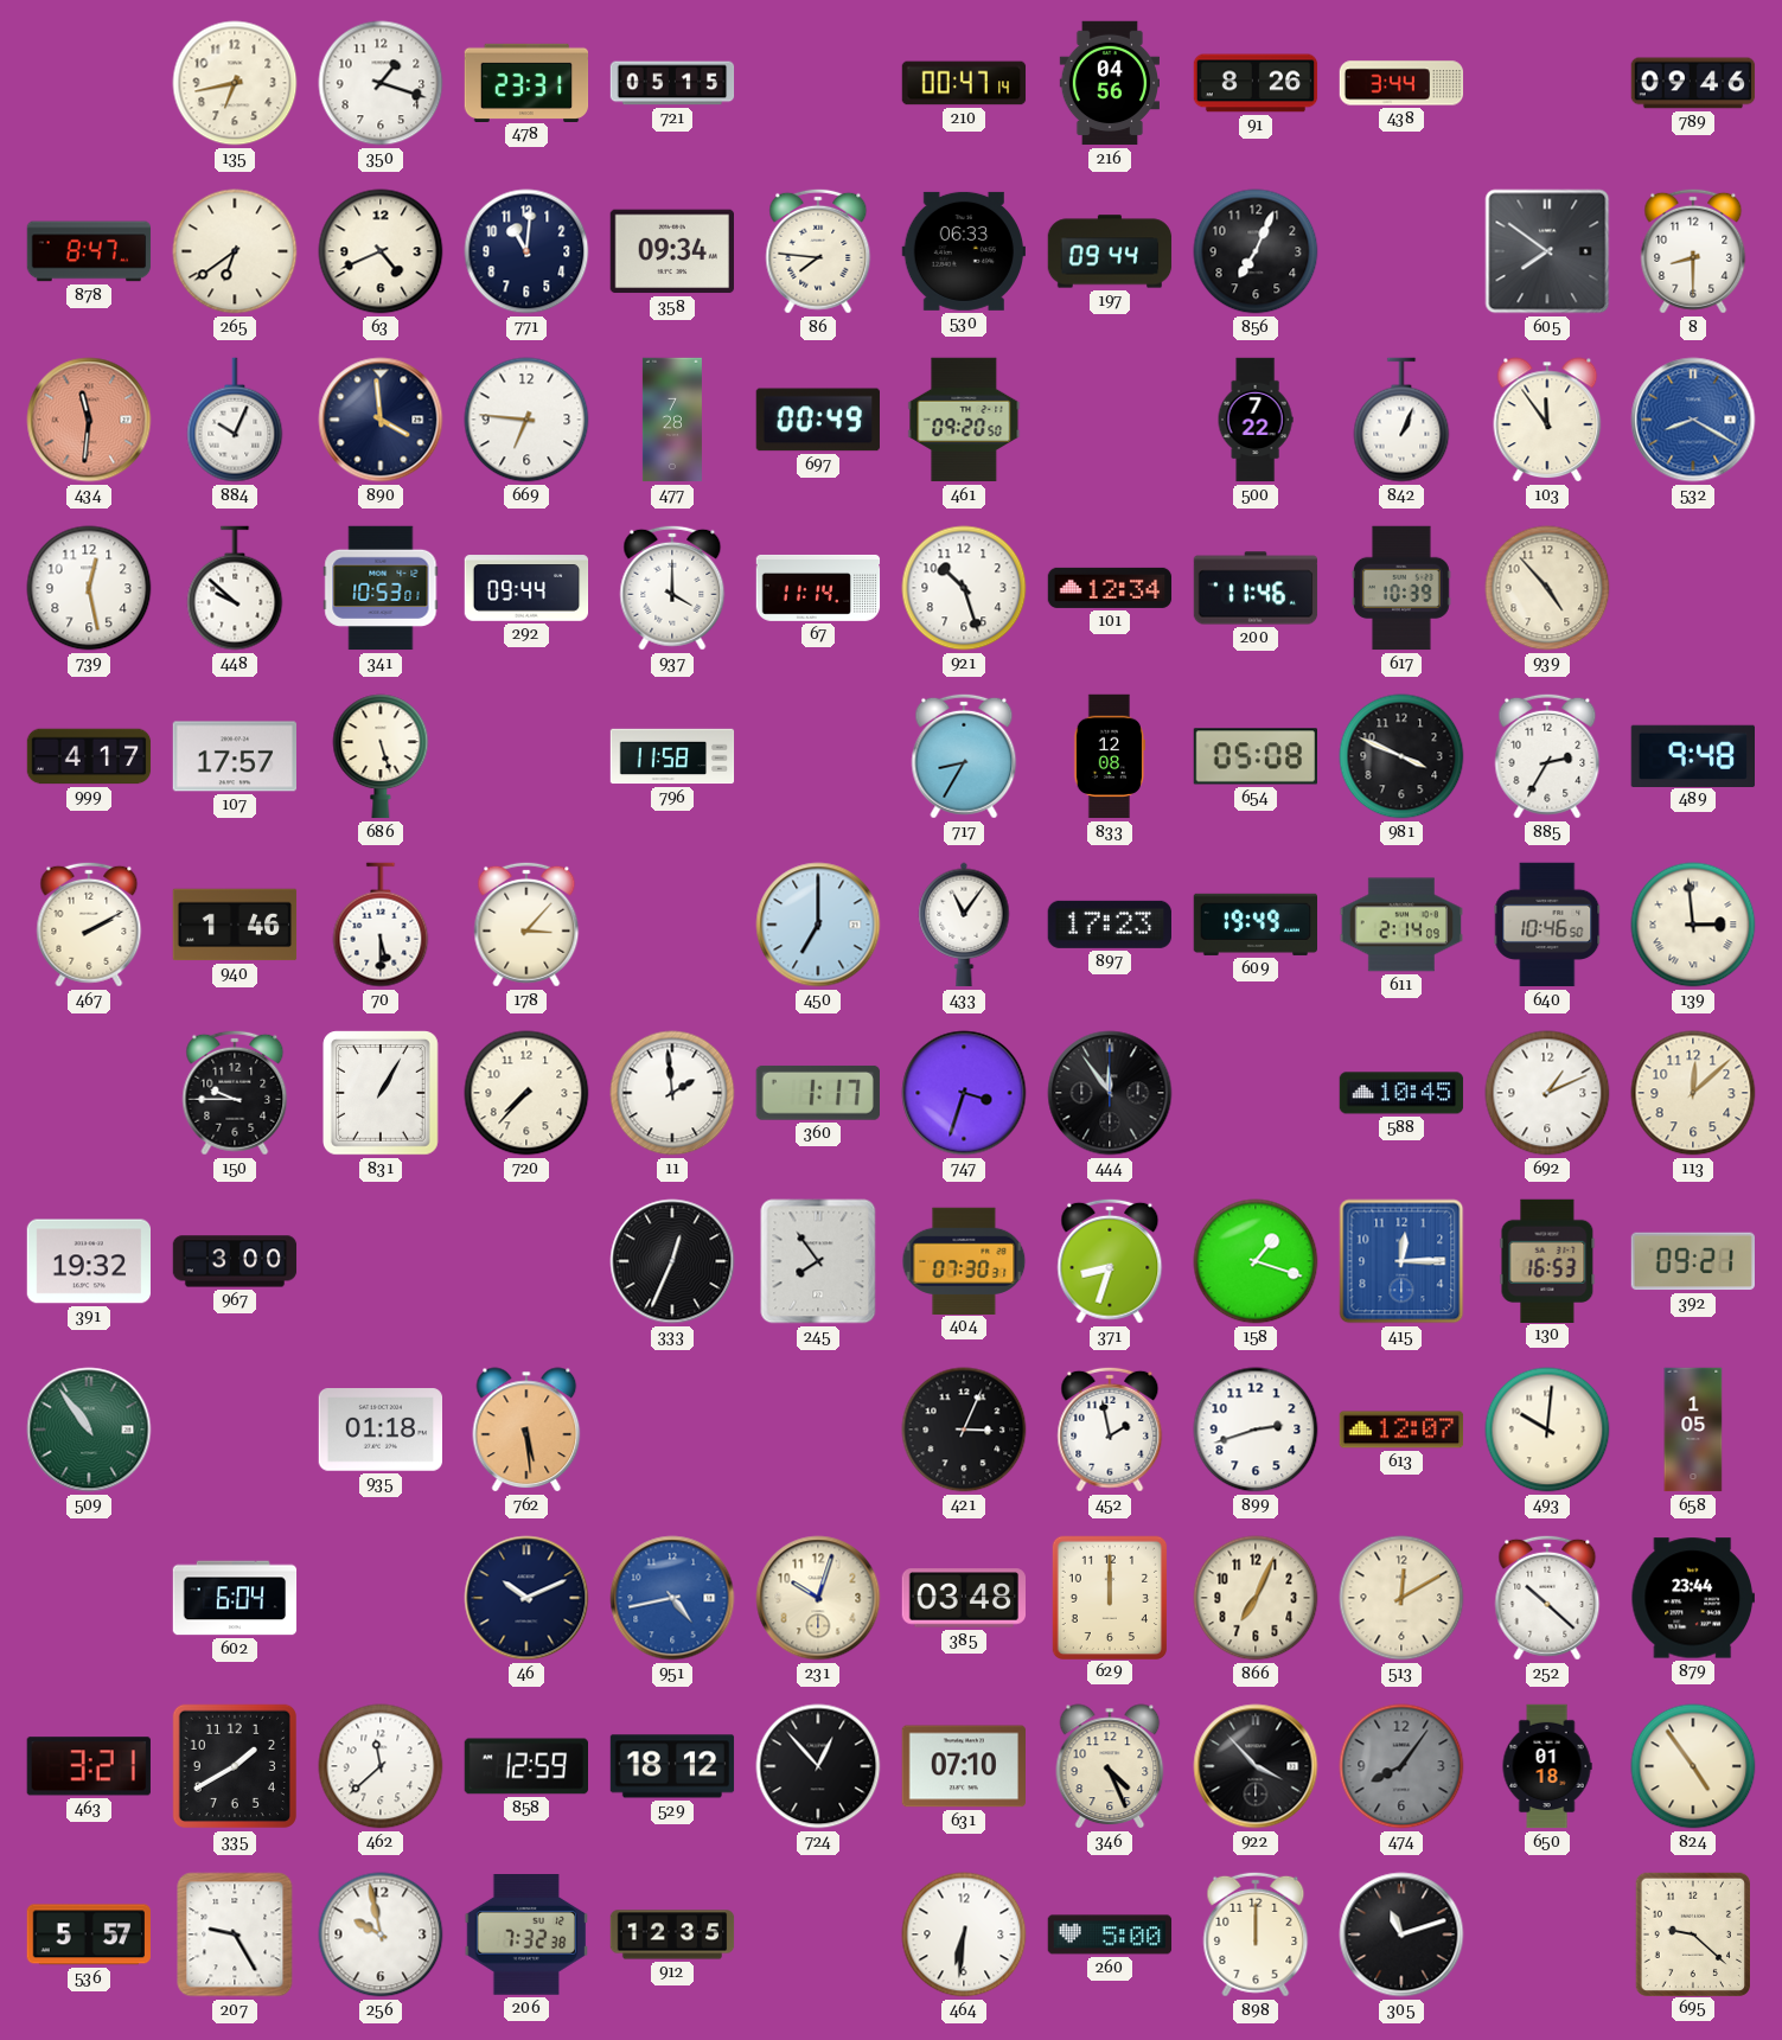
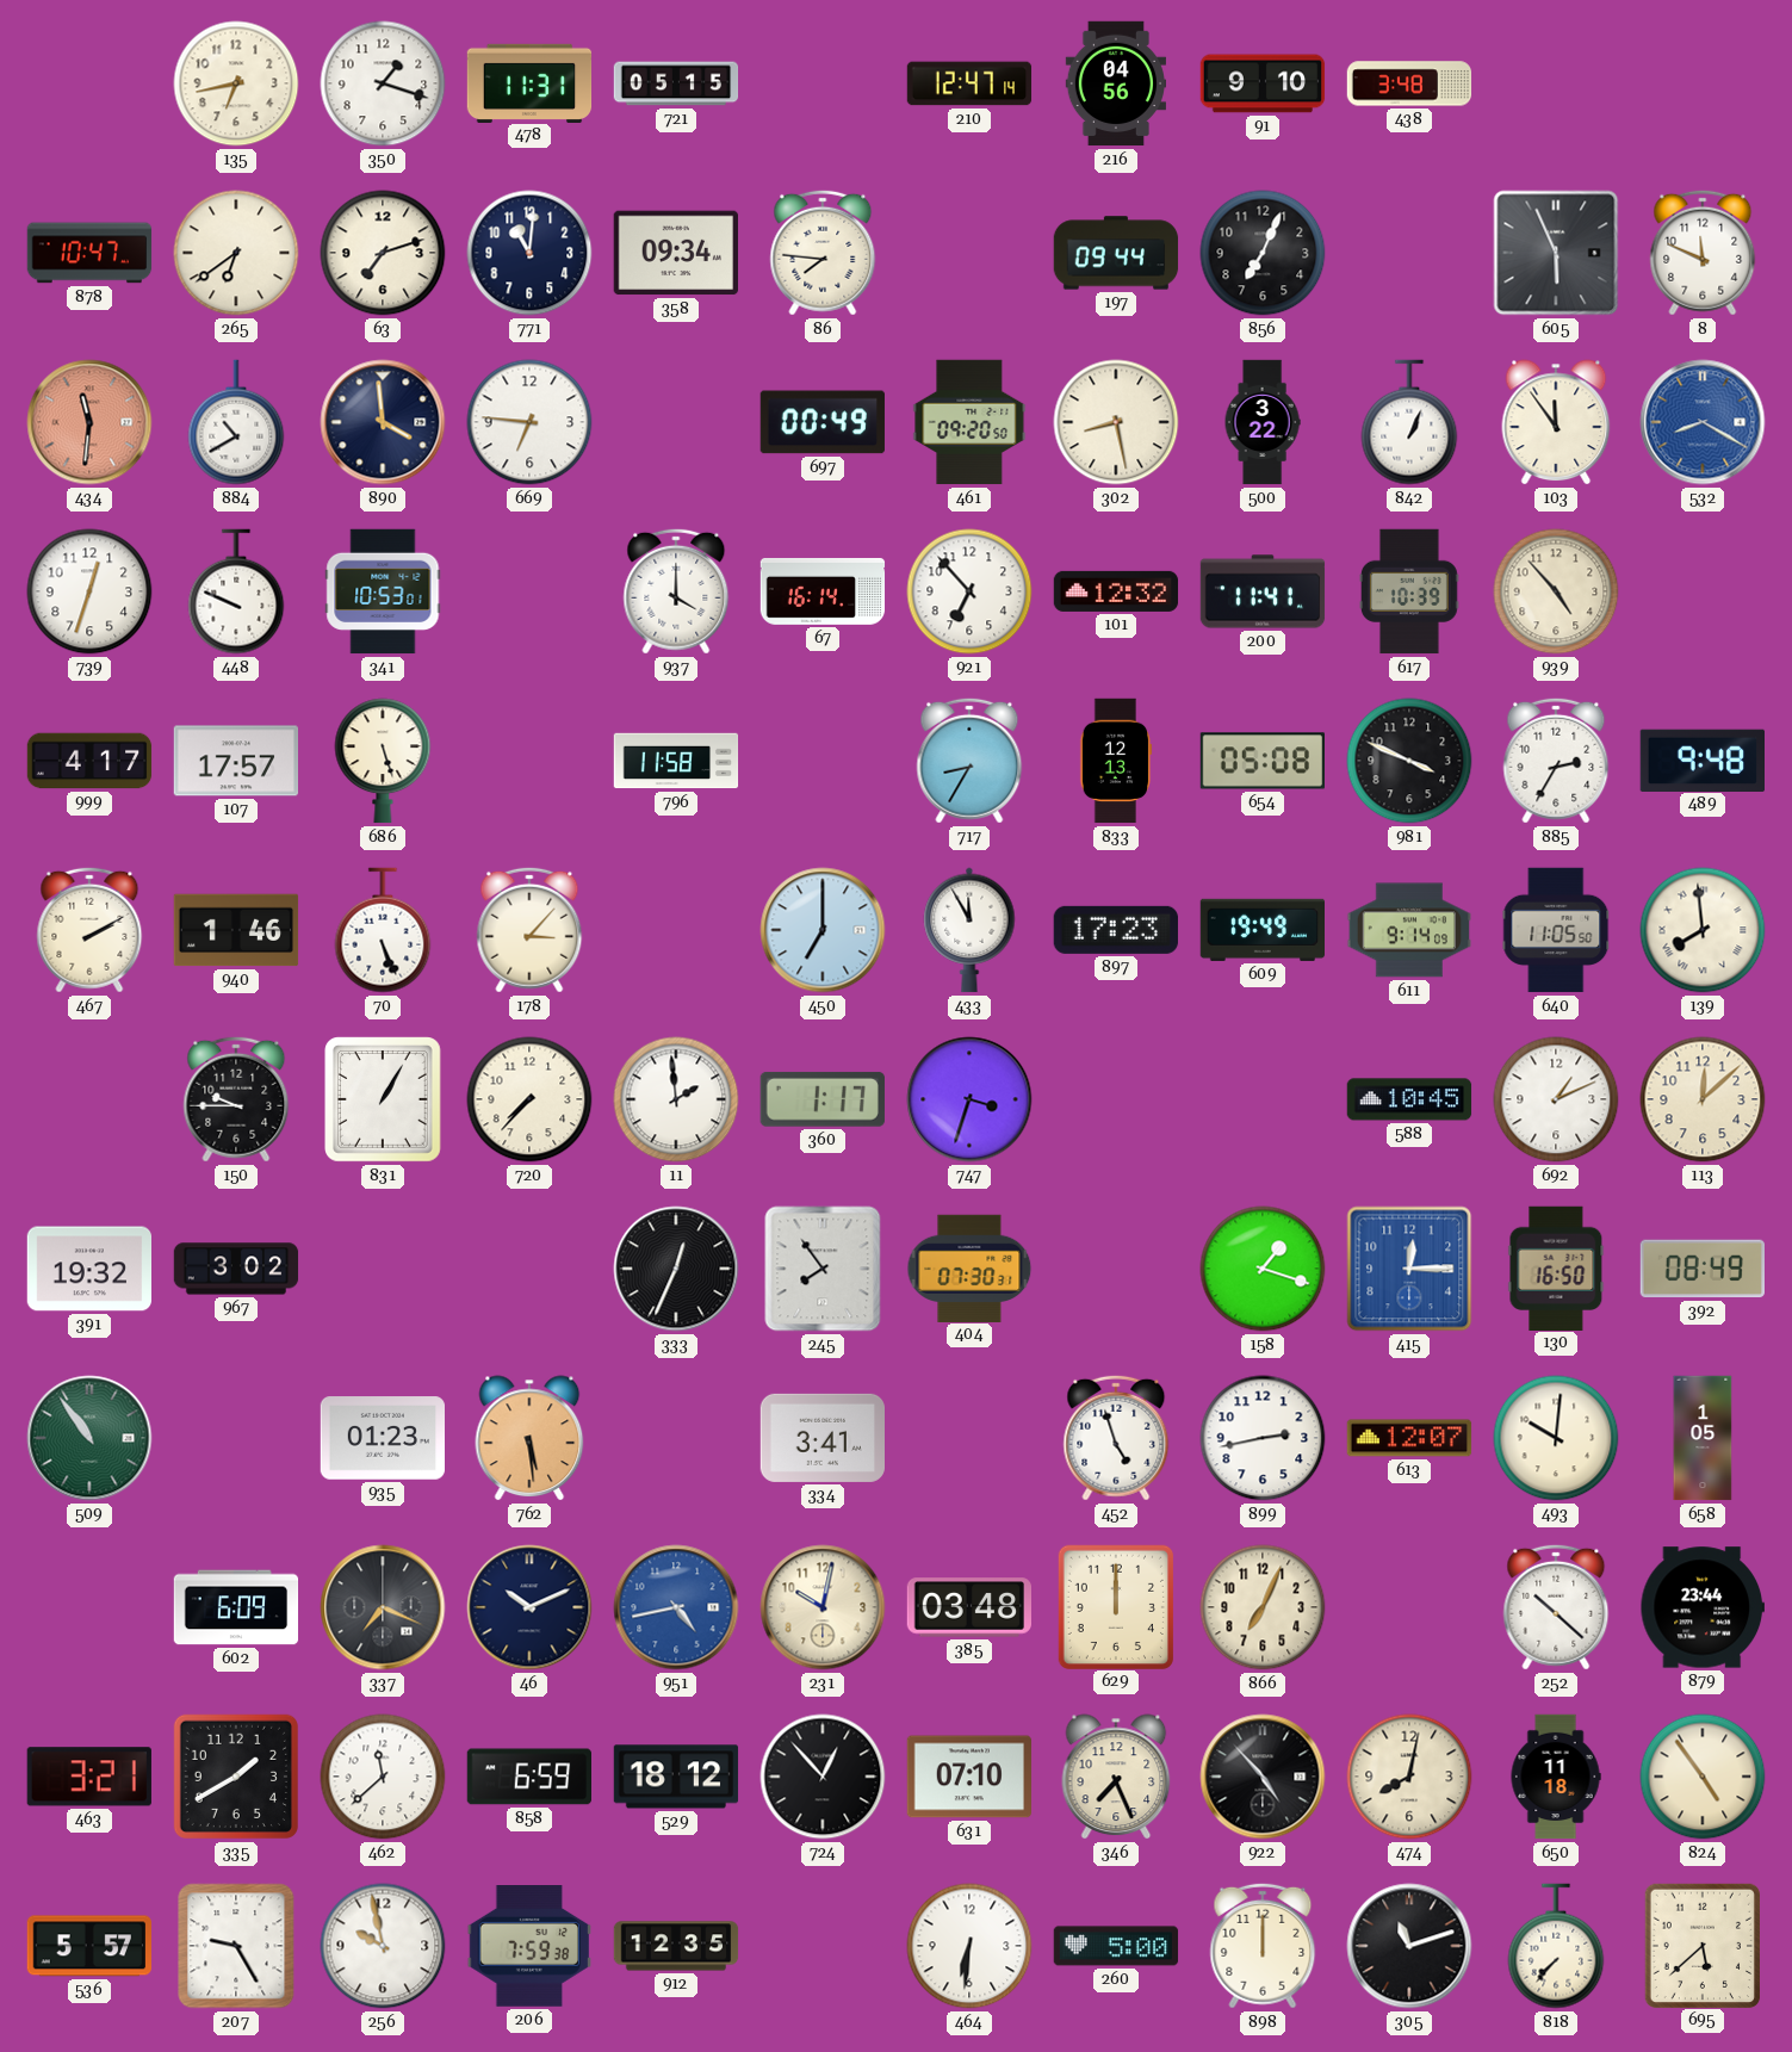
478: 23:31 -> 11:31 (529, 82)
210: 00:47 -> 12:47 (969, 83)
91: 8:26 -> 9:10 (1263, 83)
438: 3:44 -> 3:48 (1409, 83)
789: 09:46 -> none (1693, 83)
878: 8:47 -> 10:47 (89, 253)
63: 4:41 -> 7:12 (383, 253)
530: 06:33 -> none (963, 251)
605: 7:51 -> 5:56 (1556, 253)
8: 8:30 -> 11:49 (1703, 253)
884: 10:04 -> 10:40 (236, 422)
477: 7:28 -> none (672, 420)
302: none -> 8:28 (1116, 422)
500: 7:22 -> 3:22 (1263, 422)
739: 12:28 -> 12:33 (89, 591)
448: 9:52 -> 9:49 (236, 591)
292: 09:44 -> none (526, 588)
67: 11:14 -> 16:14 (823, 591)
921: 10:27 -> 6:53 (969, 591)
101: 12:34 -> 12:32 (1116, 591)
200: 11:46 -> 11:41 (1263, 591)
833: 12:08 -> 12:13 (1116, 761)
70: 5:30 -> 5:26 (383, 930)
433: 11:06 -> 11:55 (969, 930)
611: 2:14 -> 9:14 (1408, 930)
640: 10:46 -> 11:05 (1556, 930)
139: 2:59 -> 7:59 (1703, 930)
444: 11:54 -> none (1110, 1093)
967: 3:00 -> 3:02 (236, 1269)
371: 8:33 -> none (1110, 1261)
130: 16:53 -> 16:50 (1556, 1267)
392: 09:21 -> 08:49 (1701, 1269)
935: 01:18 -> 01:23 (382, 1438)
334: none -> 3:41 (821, 1438)
421: 3:04 -> none (964, 1430)
452: 1:58 -> 4:57 (1116, 1438)
899: 2:42 -> 2:43 (1263, 1438)
602: 6:04 -> 6:09 (236, 1607)
337: none -> 7:19 (383, 1607)
231: 10:03 -> 10:02 (823, 1607)
513: 12:10 -> none (1401, 1598)
858: 12:59 -> 6:59 (528, 1777)
346: 4:26 -> 7:26 (1116, 1777)
922: 3:53 -> 4:53 (1263, 1777)
474: 8:06 -> 8:02 (1409, 1777)
474 dial: grey -> cream (1409, 1777)
650: 01:18 -> 11:18 (1556, 1777)
206: 7:32 -> 7:59 (528, 1947)
818: none -> 7:37 (1556, 1946)
695: 9:22 -> 5:38 (1701, 1945)
